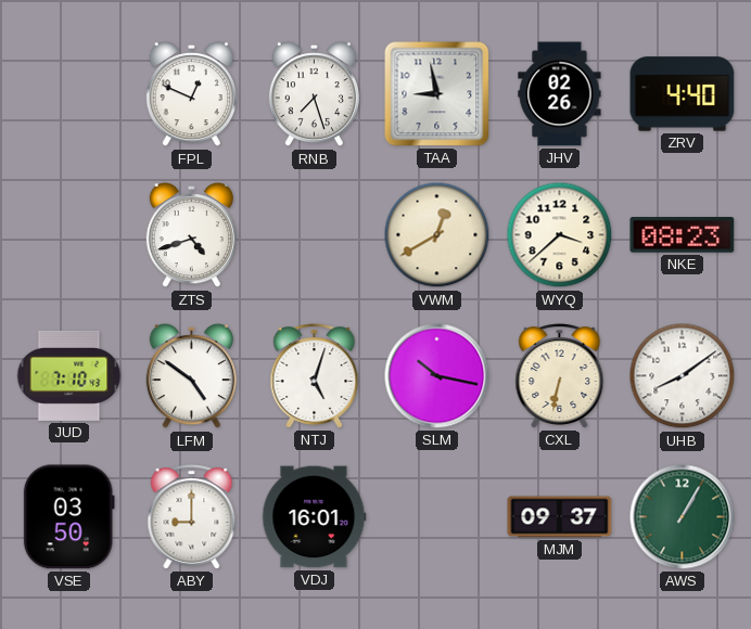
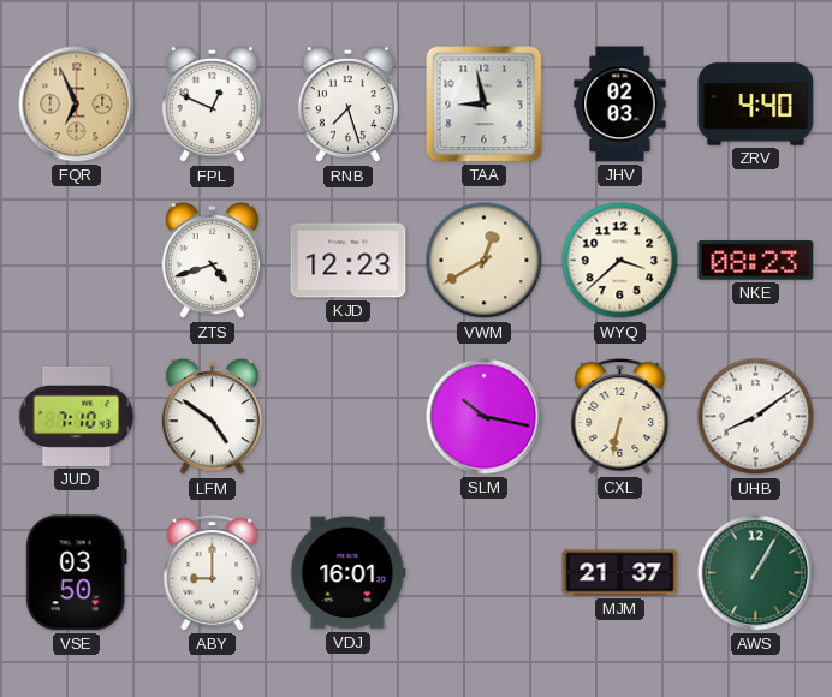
FQR: none -> 6:56 (77, 105)
JHV: 02:26 -> 02:03 (620, 105)
KJD: none -> 12:23 (349, 261)
NTJ: 5:03 -> none (315, 376)
MJM: 09:37 -> 21:37 (620, 573)
